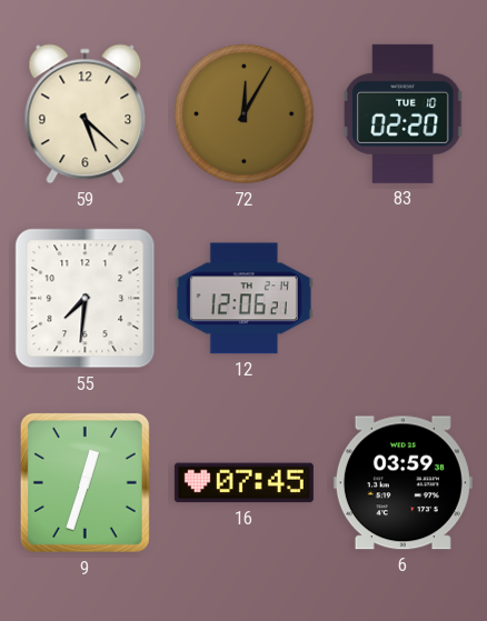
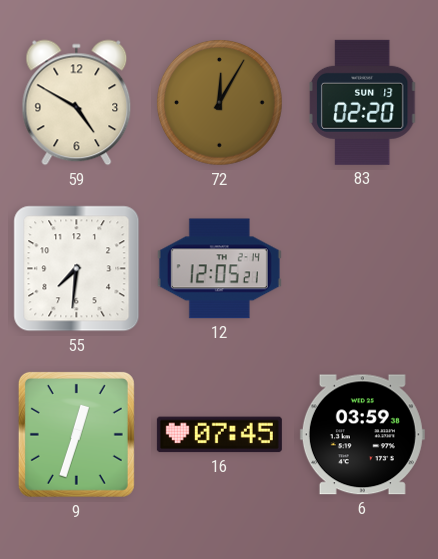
59: 5:22 -> 4:50 (77, 103)
83 date: TUE 10 -> SUN 13 (362, 102)
12: 12:06 -> 12:05 (219, 269)
